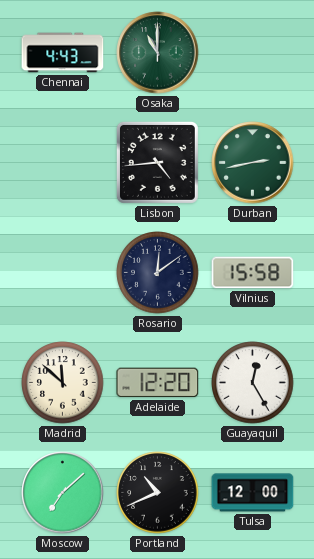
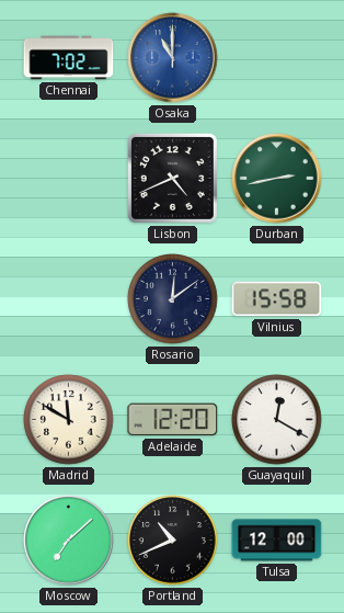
Chennai: 4:43 -> 7:02 (69, 58)
Osaka dial: green -> blue (173, 58)
Lisbon: 4:44 -> 4:41 (172, 178)
Madrid: 11:52 -> 11:50 (69, 420)
Guayaquil: 12:25 -> 12:20 (277, 420)
